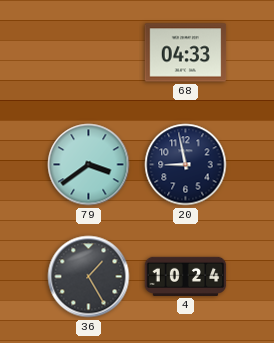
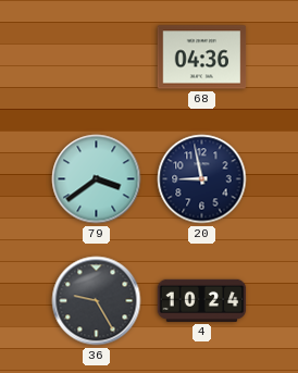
68: 04:33 -> 04:36 (202, 58)
36: 1:25 -> 9:25 (97, 301)
